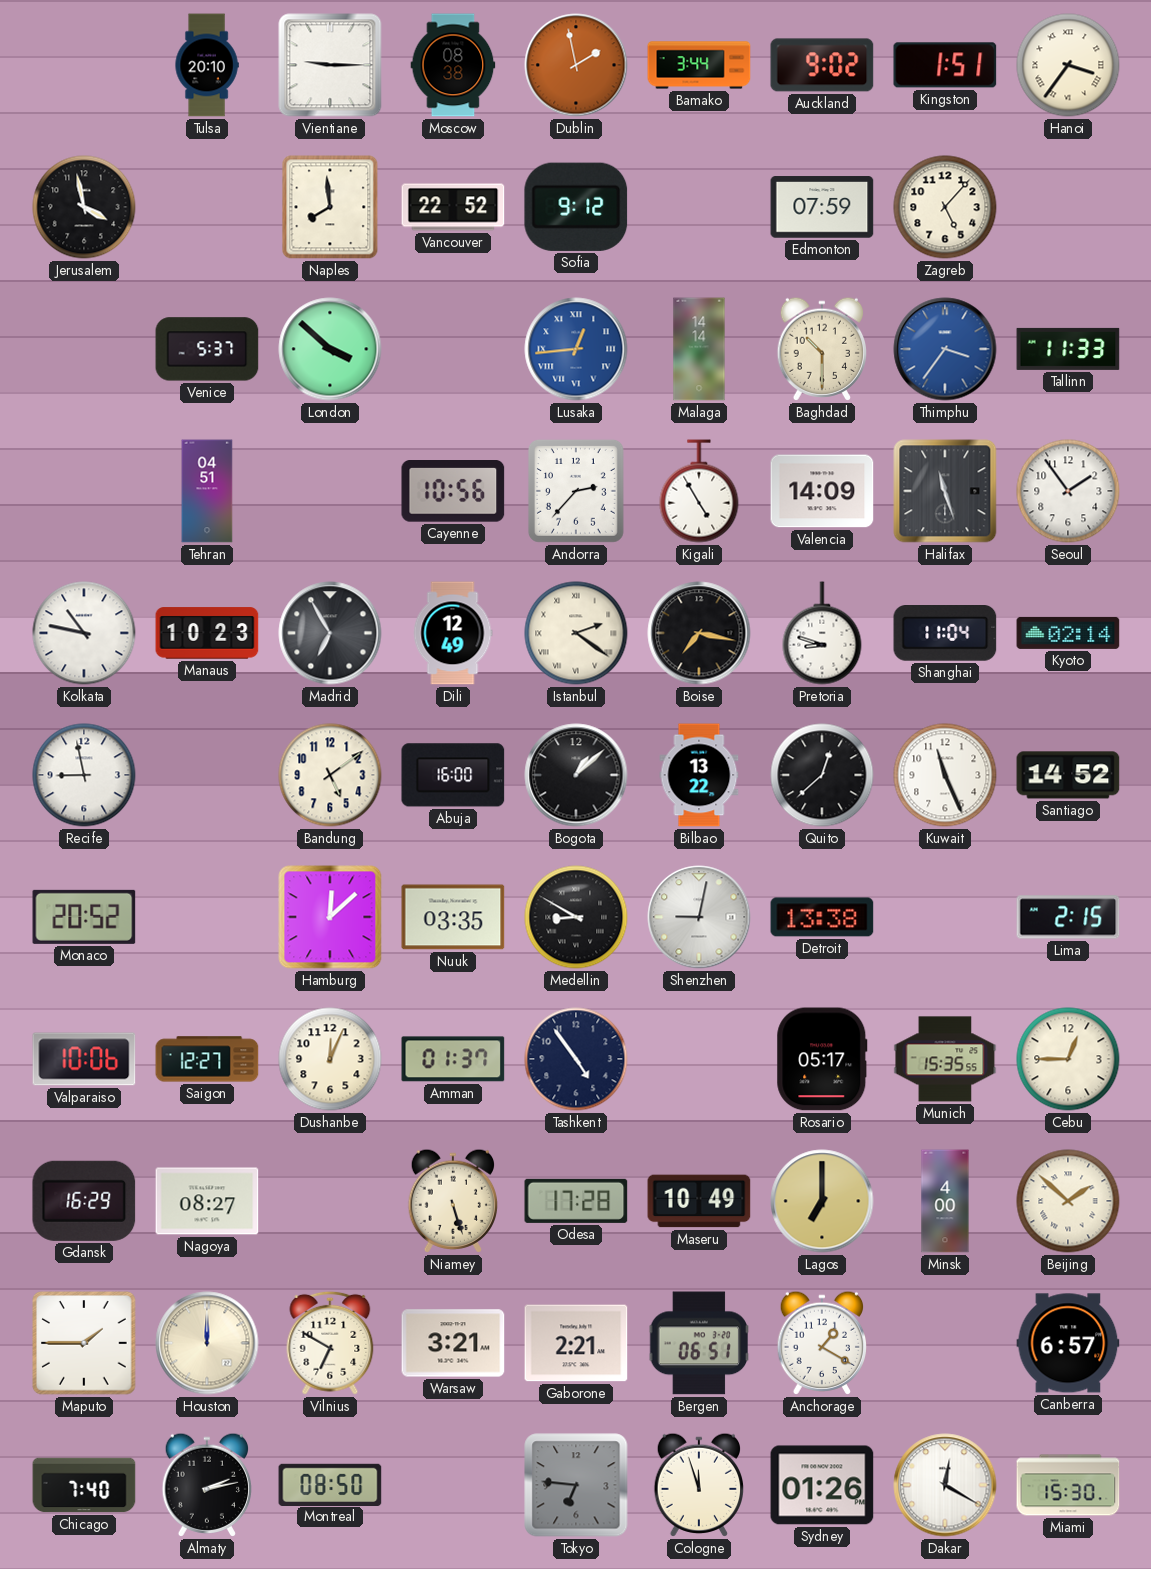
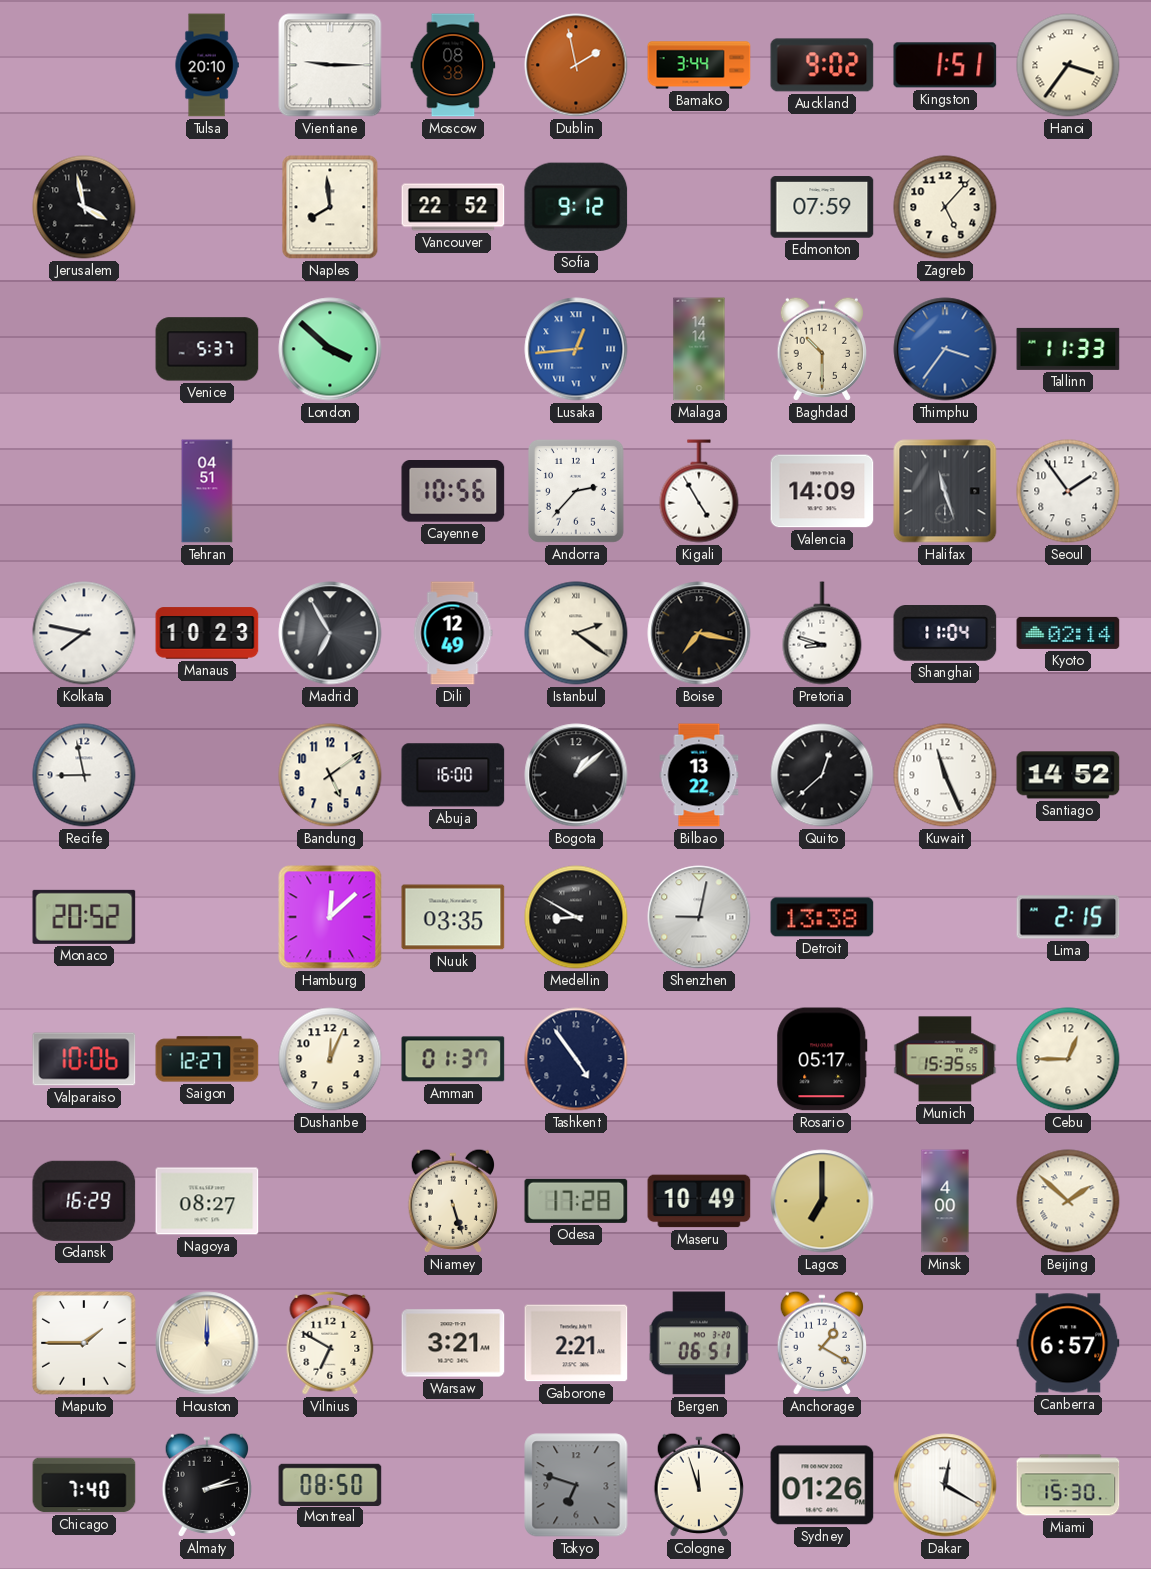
Kolkata: 10:47 -> 7:47 (84, 633)
Tokyo: 6:46 -> 6:48 (576, 1485)
